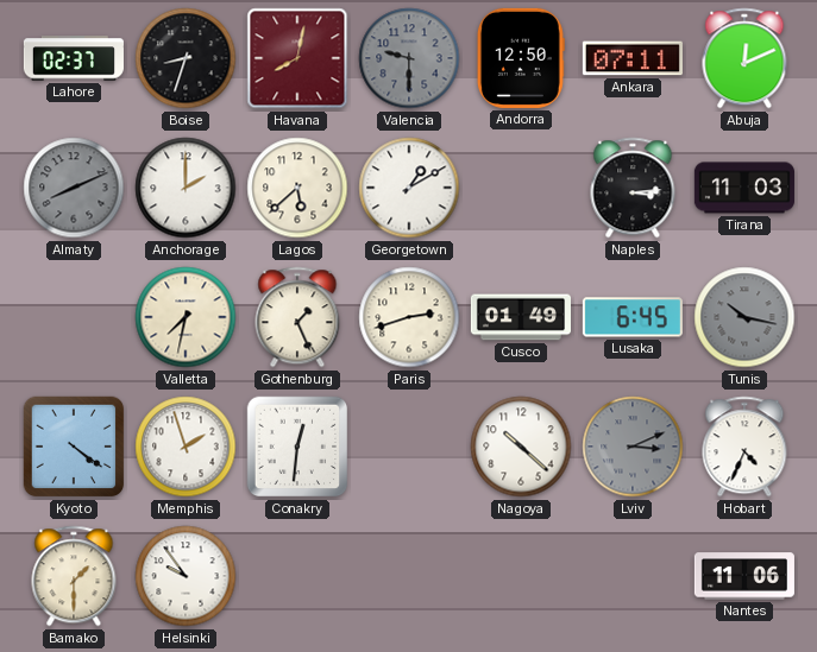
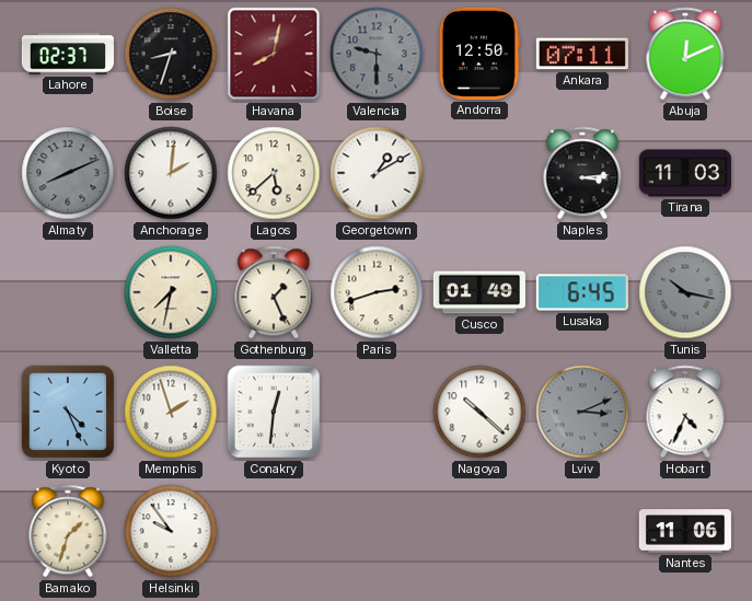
Anchorage: 2:00 -> 2:01 (171, 173)
Kyoto: 4:21 -> 4:26 (68, 412)
Bamako: 1:30 -> 1:33 (68, 531)
